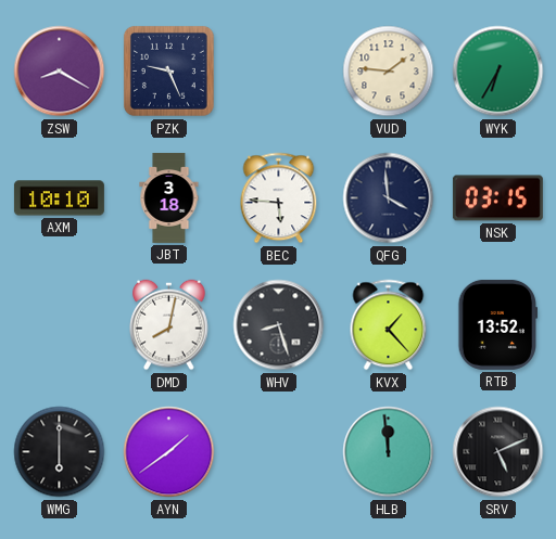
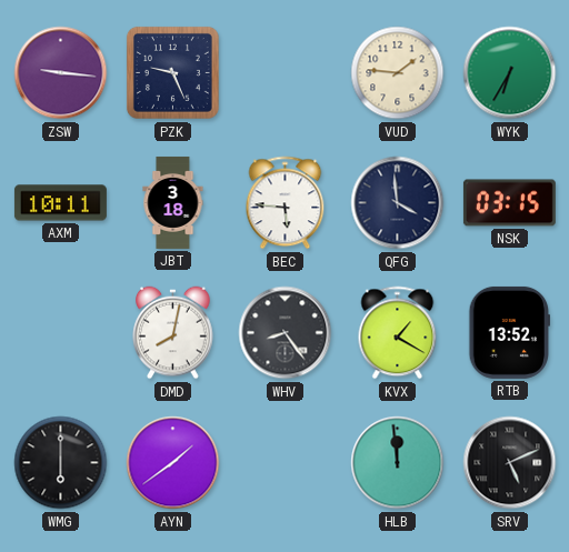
ZSW: 8:20 -> 9:16 (61, 73)
AXM: 10:10 -> 10:11 (60, 203)
WHV: 8:27 -> 8:24 (286, 333)
KVX: 1:23 -> 1:20 (398, 333)
